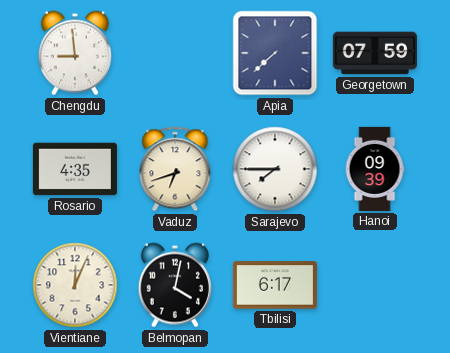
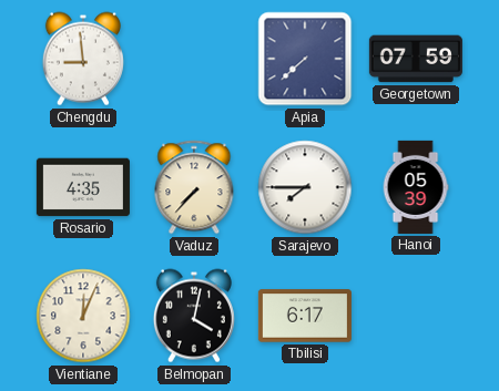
Vaduz: 6:42 -> 7:37 (194, 187)
Hanoi: 09:39 -> 05:39 (416, 187)
